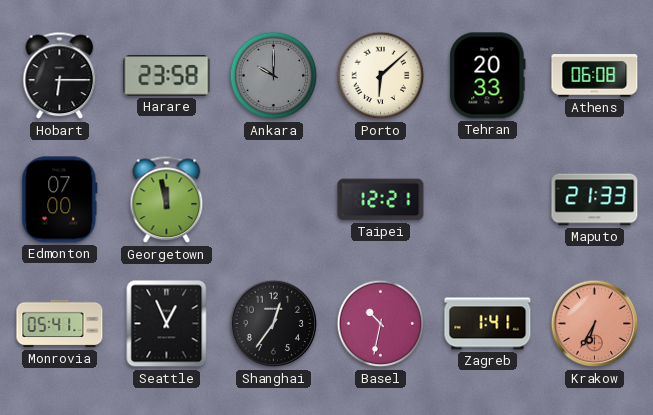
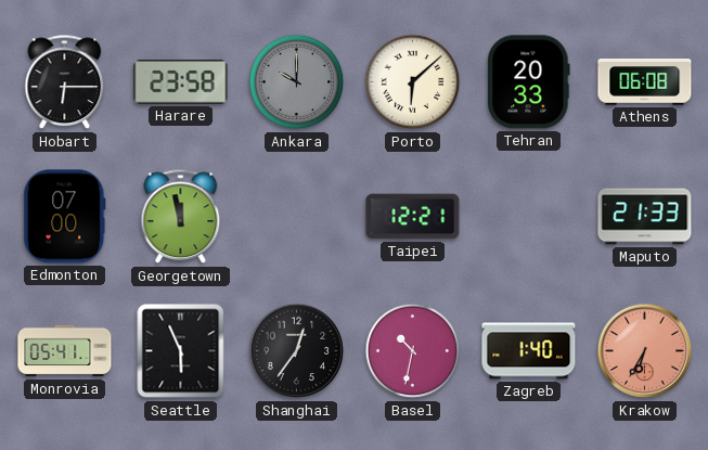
Seattle: 12:56 -> 5:56 (181, 351)
Zagreb: 1:41 -> 1:40 (529, 351)
